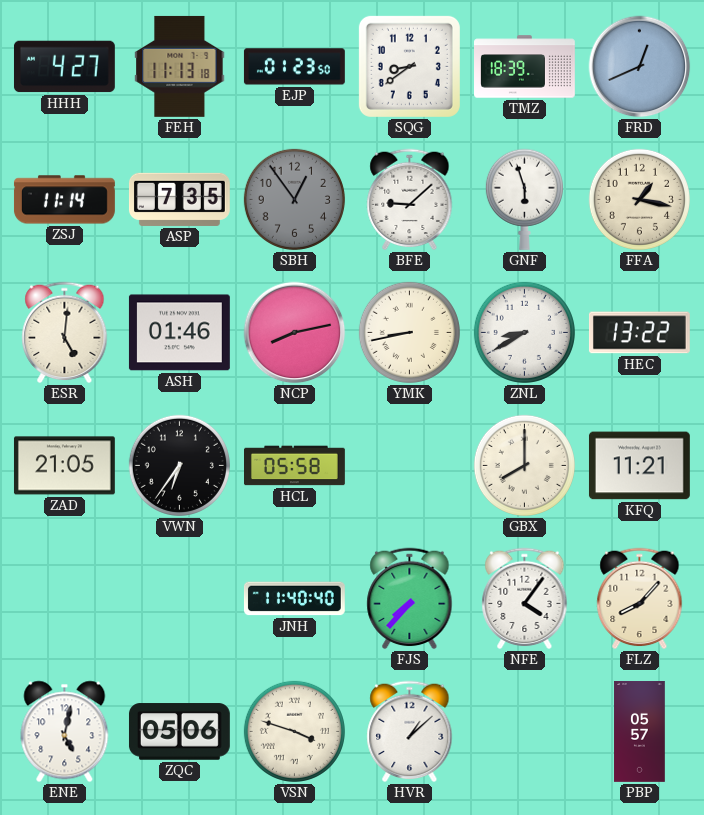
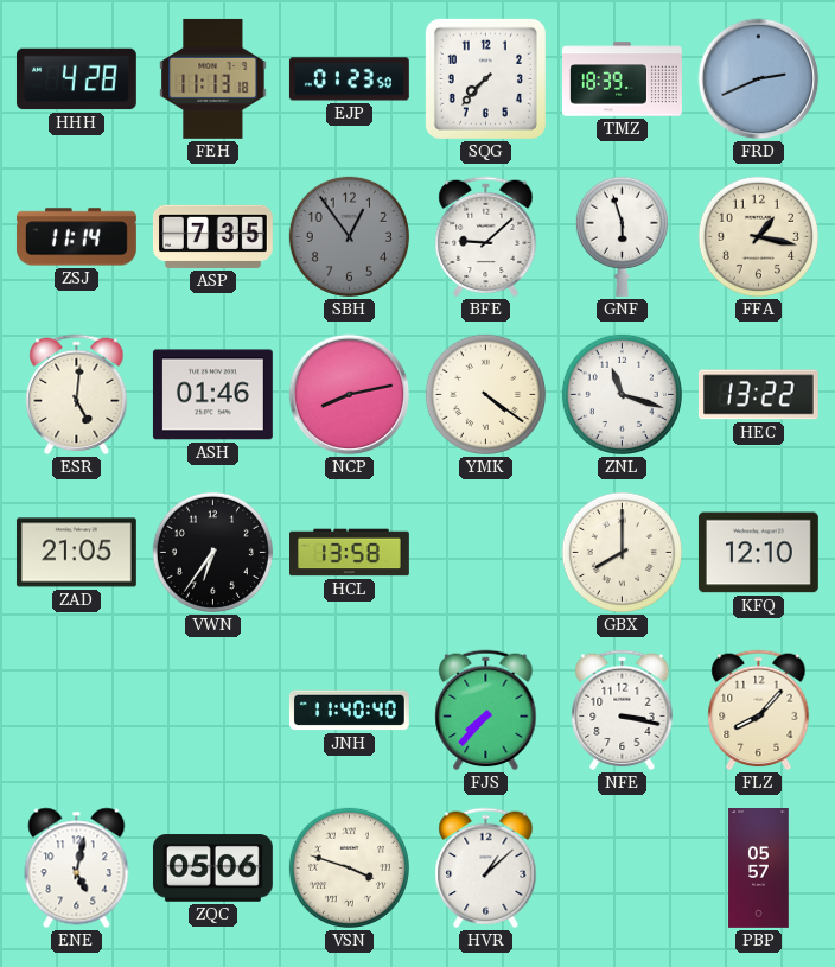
HHH: 4:27 -> 4:28 (76, 79)
SQG: 8:39 -> 7:37 (485, 78)
FRD: 12:41 -> 2:41 (759, 79)
YMK: 8:43 -> 4:21 (485, 394)
ZNL: 8:40 -> 11:18 (622, 394)
HCL: 05:58 -> 13:58 (350, 553)
KFQ: 11:21 -> 12:10 (758, 553)
NFE: 4:06 -> 3:17 (623, 711)
